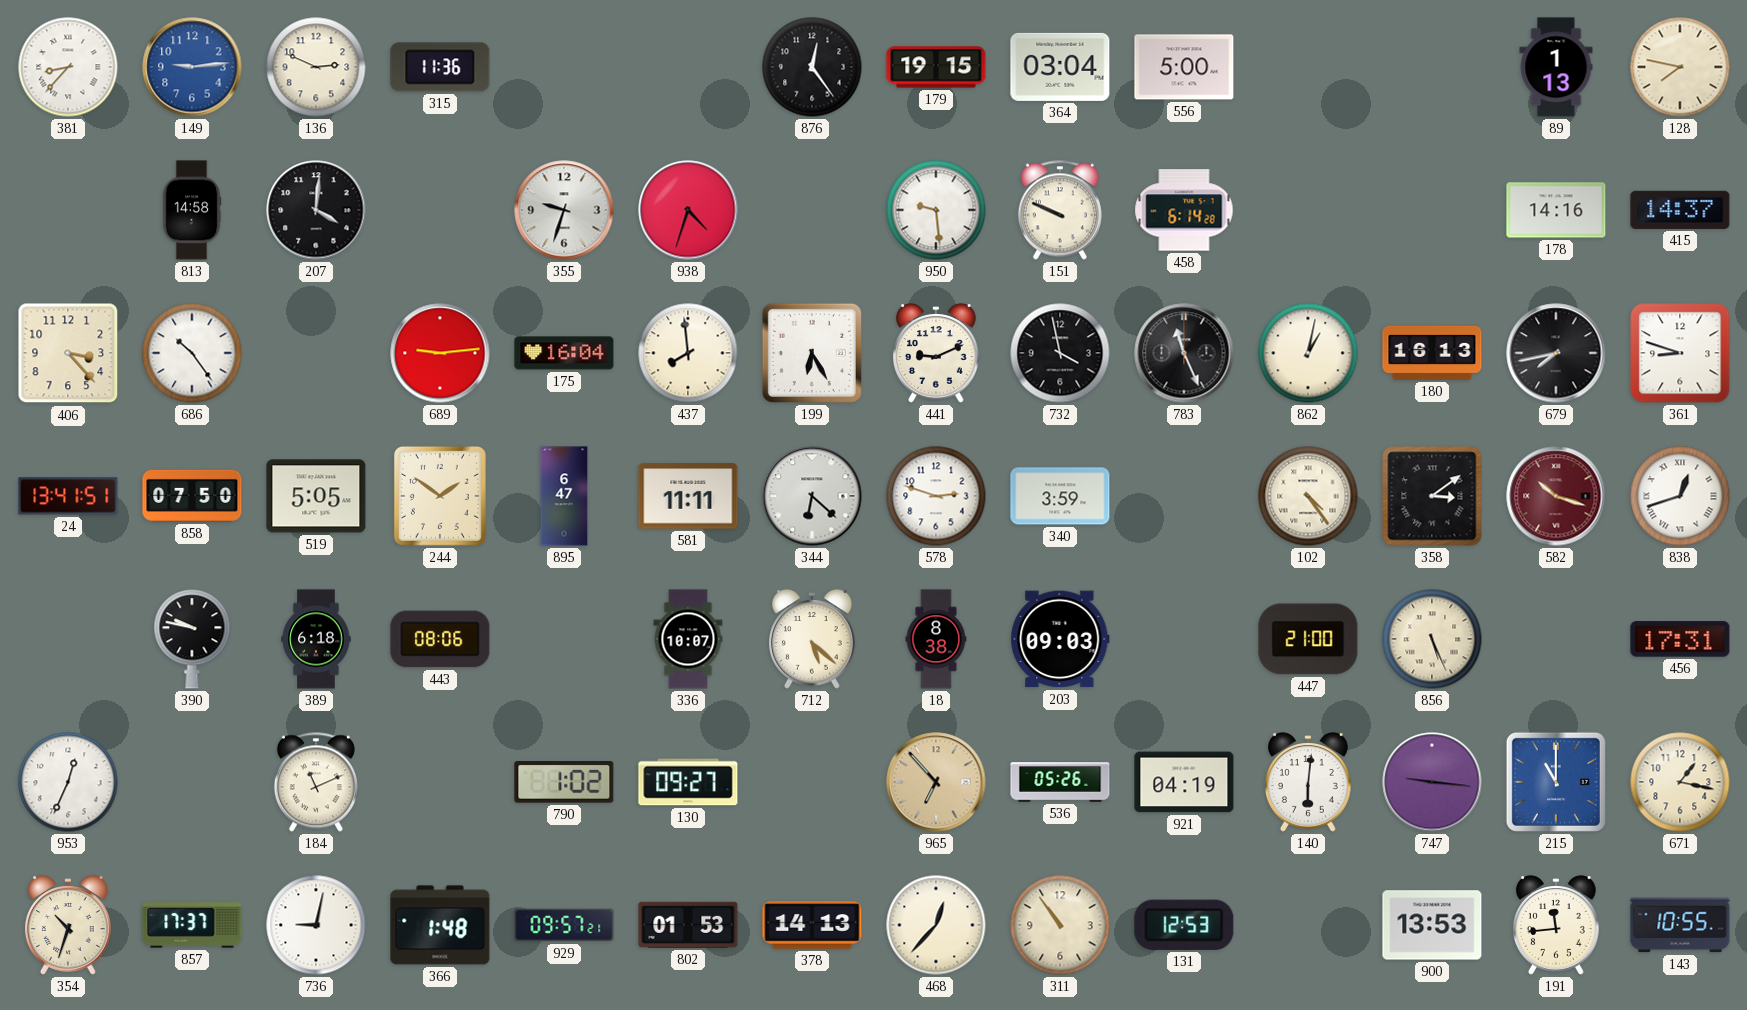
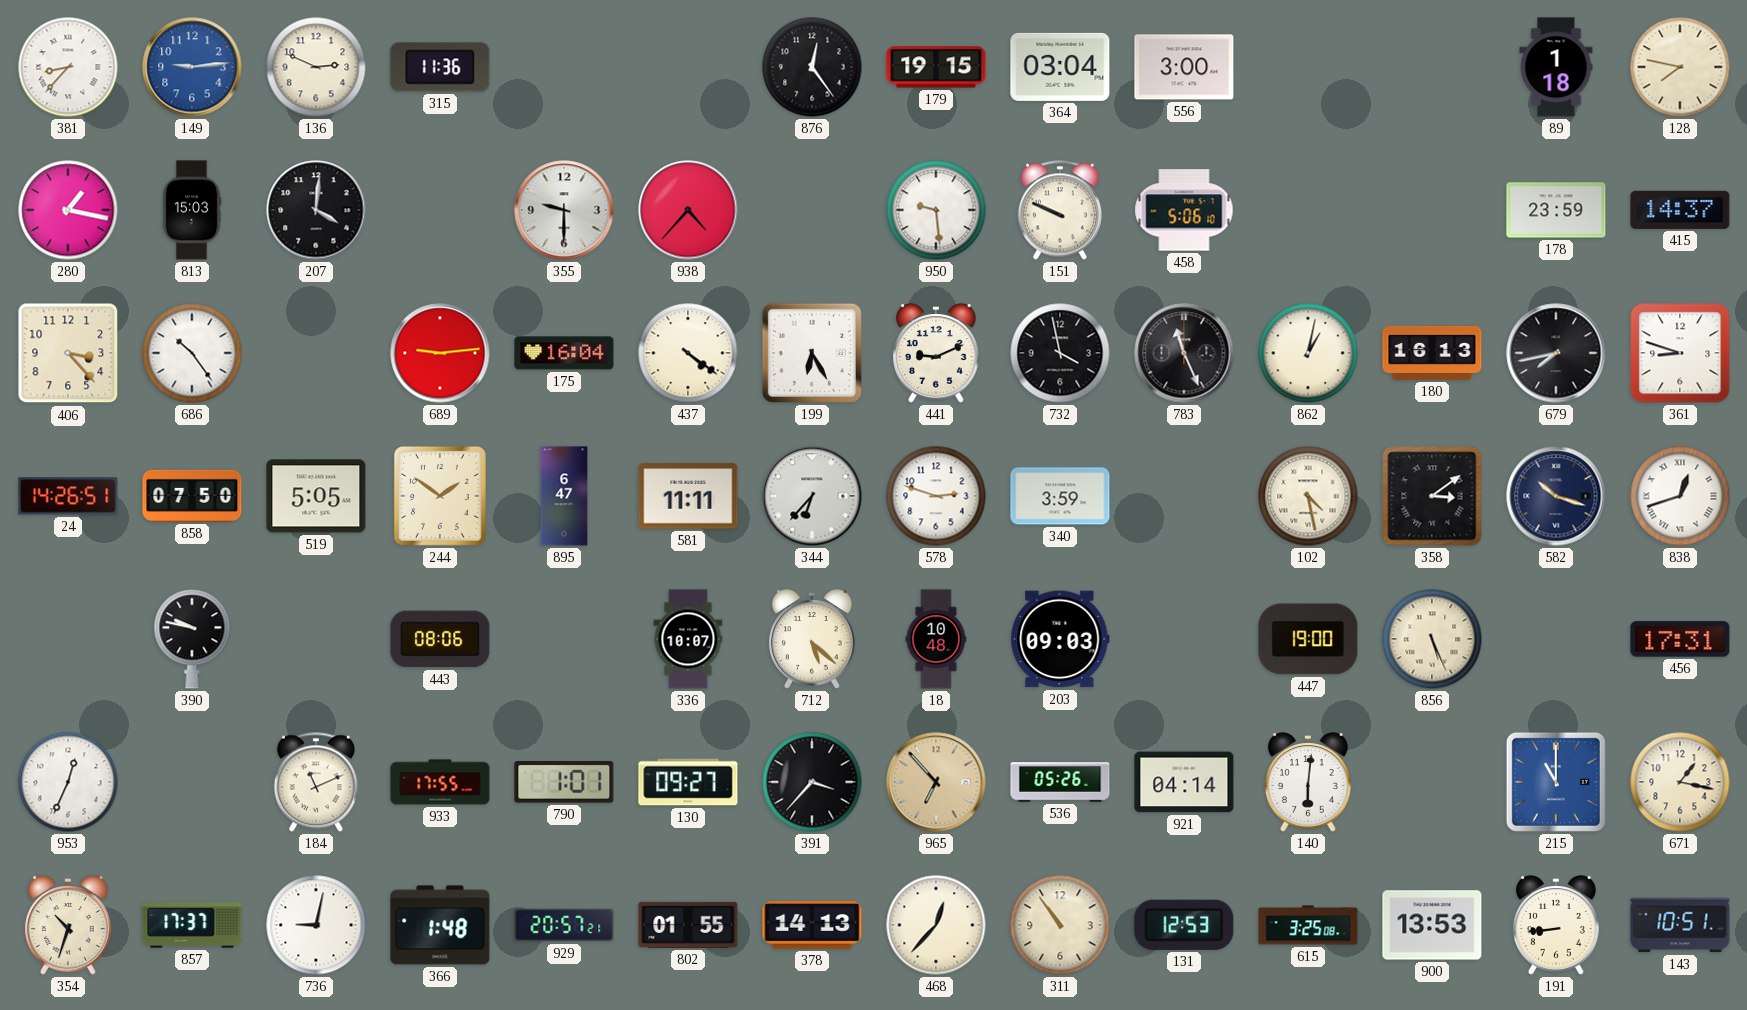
556: 5:00 -> 3:00 (1184, 67)
89: 1:13 -> 1:18 (1556, 67)
280: none -> 1:17 (68, 210)
813: 14:58 -> 15:03 (192, 210)
355: 9:33 -> 9:30 (564, 210)
938: 4:33 -> 4:37 (688, 210)
458: 6:14 -> 5:06 (1184, 210)
178: 14:16 -> 23:59 (1556, 210)
437: 7:59 -> 4:21 (688, 353)
24: 13:41 -> 14:26 (68, 496)
344: 6:22 -> 6:37 (812, 496)
102: 4:24 -> 4:28 (1308, 496)
582 dial: burgundy -> navy (1556, 496)
389: 6:18 -> none (316, 639)
18: 8:38 -> 10:48 (936, 639)
447: 21:00 -> 19:00 (1308, 639)
933: none -> 17:55 (440, 782)
790: 1:02 -> 1:01 (564, 782)
391: none -> 3:37 (812, 782)
921: 04:19 -> 04:14 (1184, 782)
747: 9:16 -> none (1432, 782)
929: 09:57 -> 20:57 (564, 925)
802: 01:53 -> 01:55 (688, 925)
615: none -> 3:25 (1308, 925)
191: 11:44 -> 8:44 (1557, 925)
143: 10:55 -> 10:51 (1680, 925)
